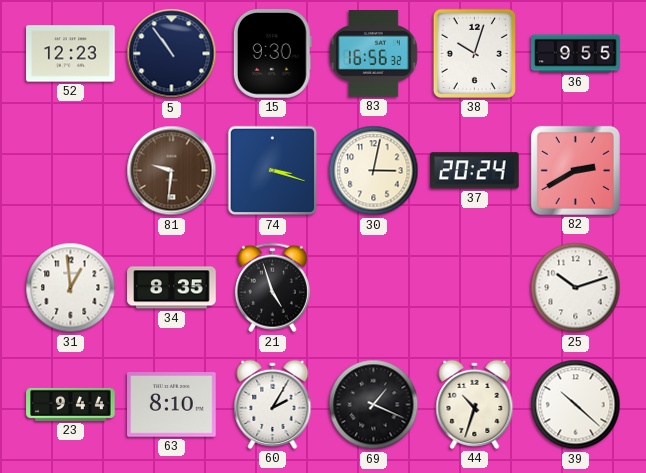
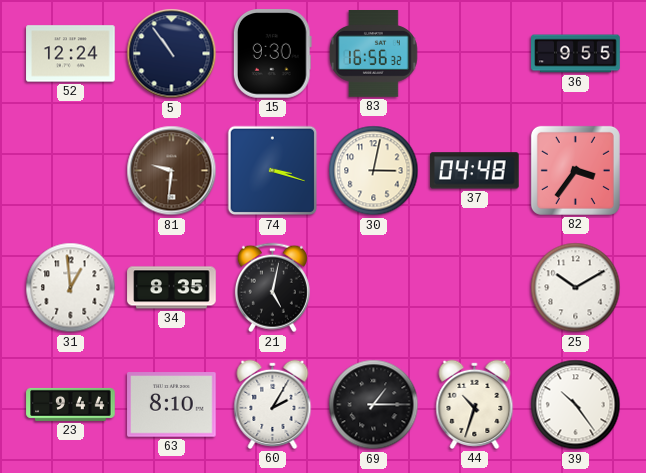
52: 12:23 -> 12:24 (71, 54)
38: 10:03 -> none (474, 53)
37: 20:24 -> 04:48 (475, 171)
82: 2:40 -> 3:36 (575, 170)
21: 4:57 -> 5:02 (272, 288)
25: 10:12 -> 10:10 (576, 288)
69: 1:19 -> 1:15 (374, 405)
39: 10:22 -> 10:24 (576, 405)
